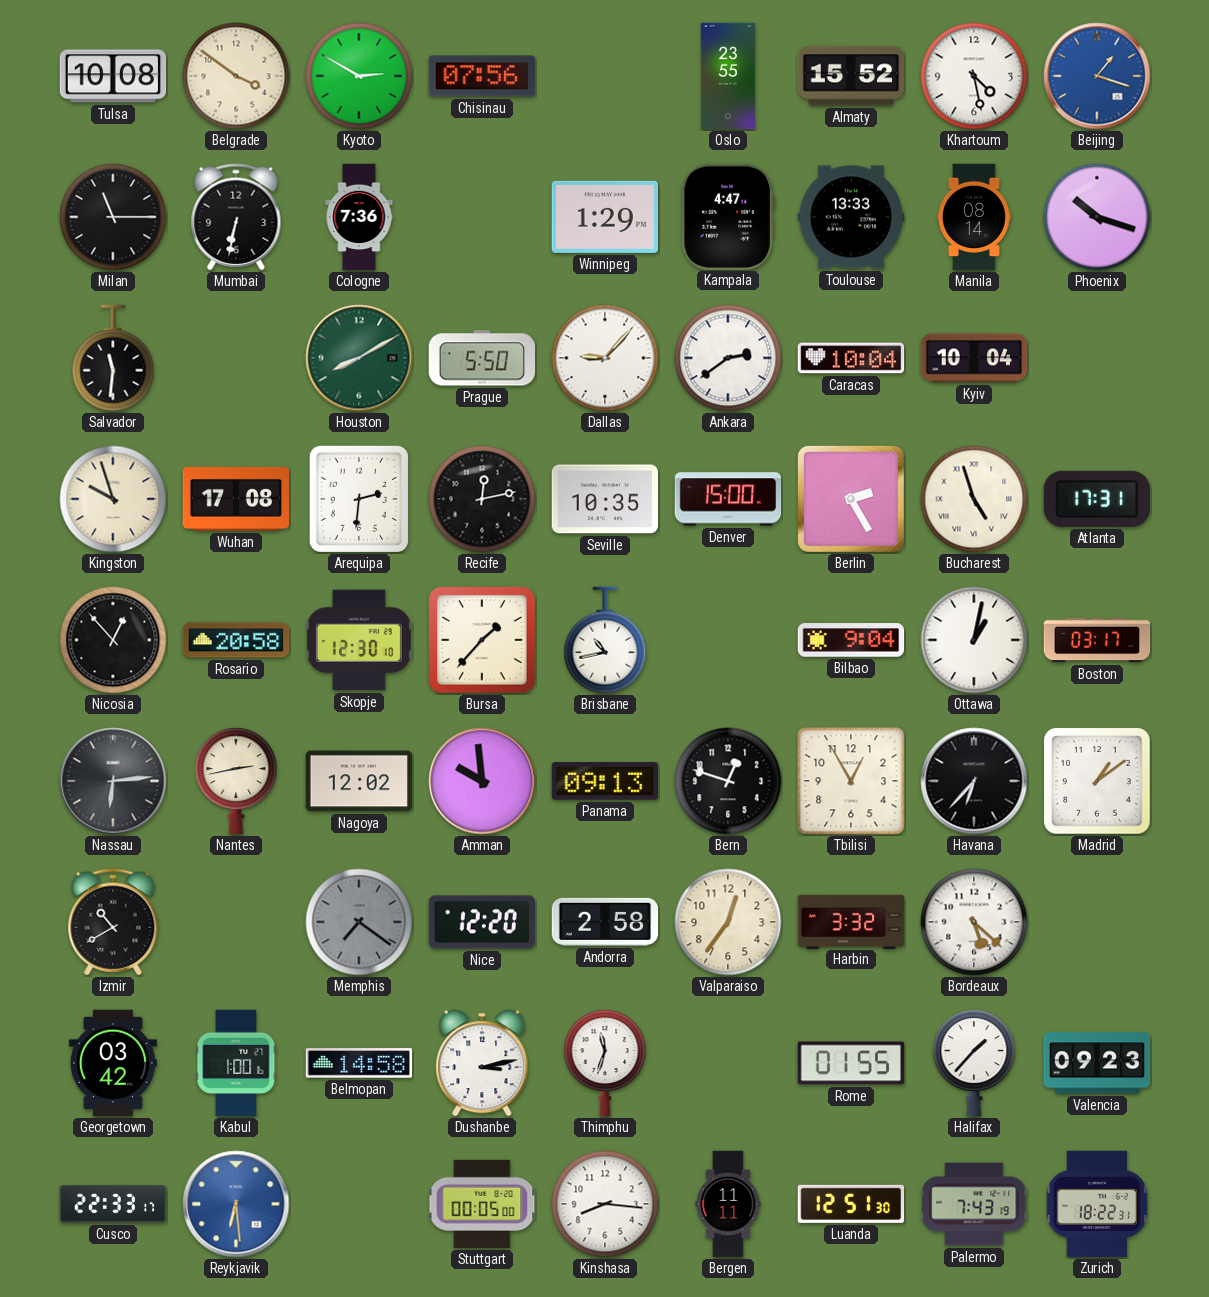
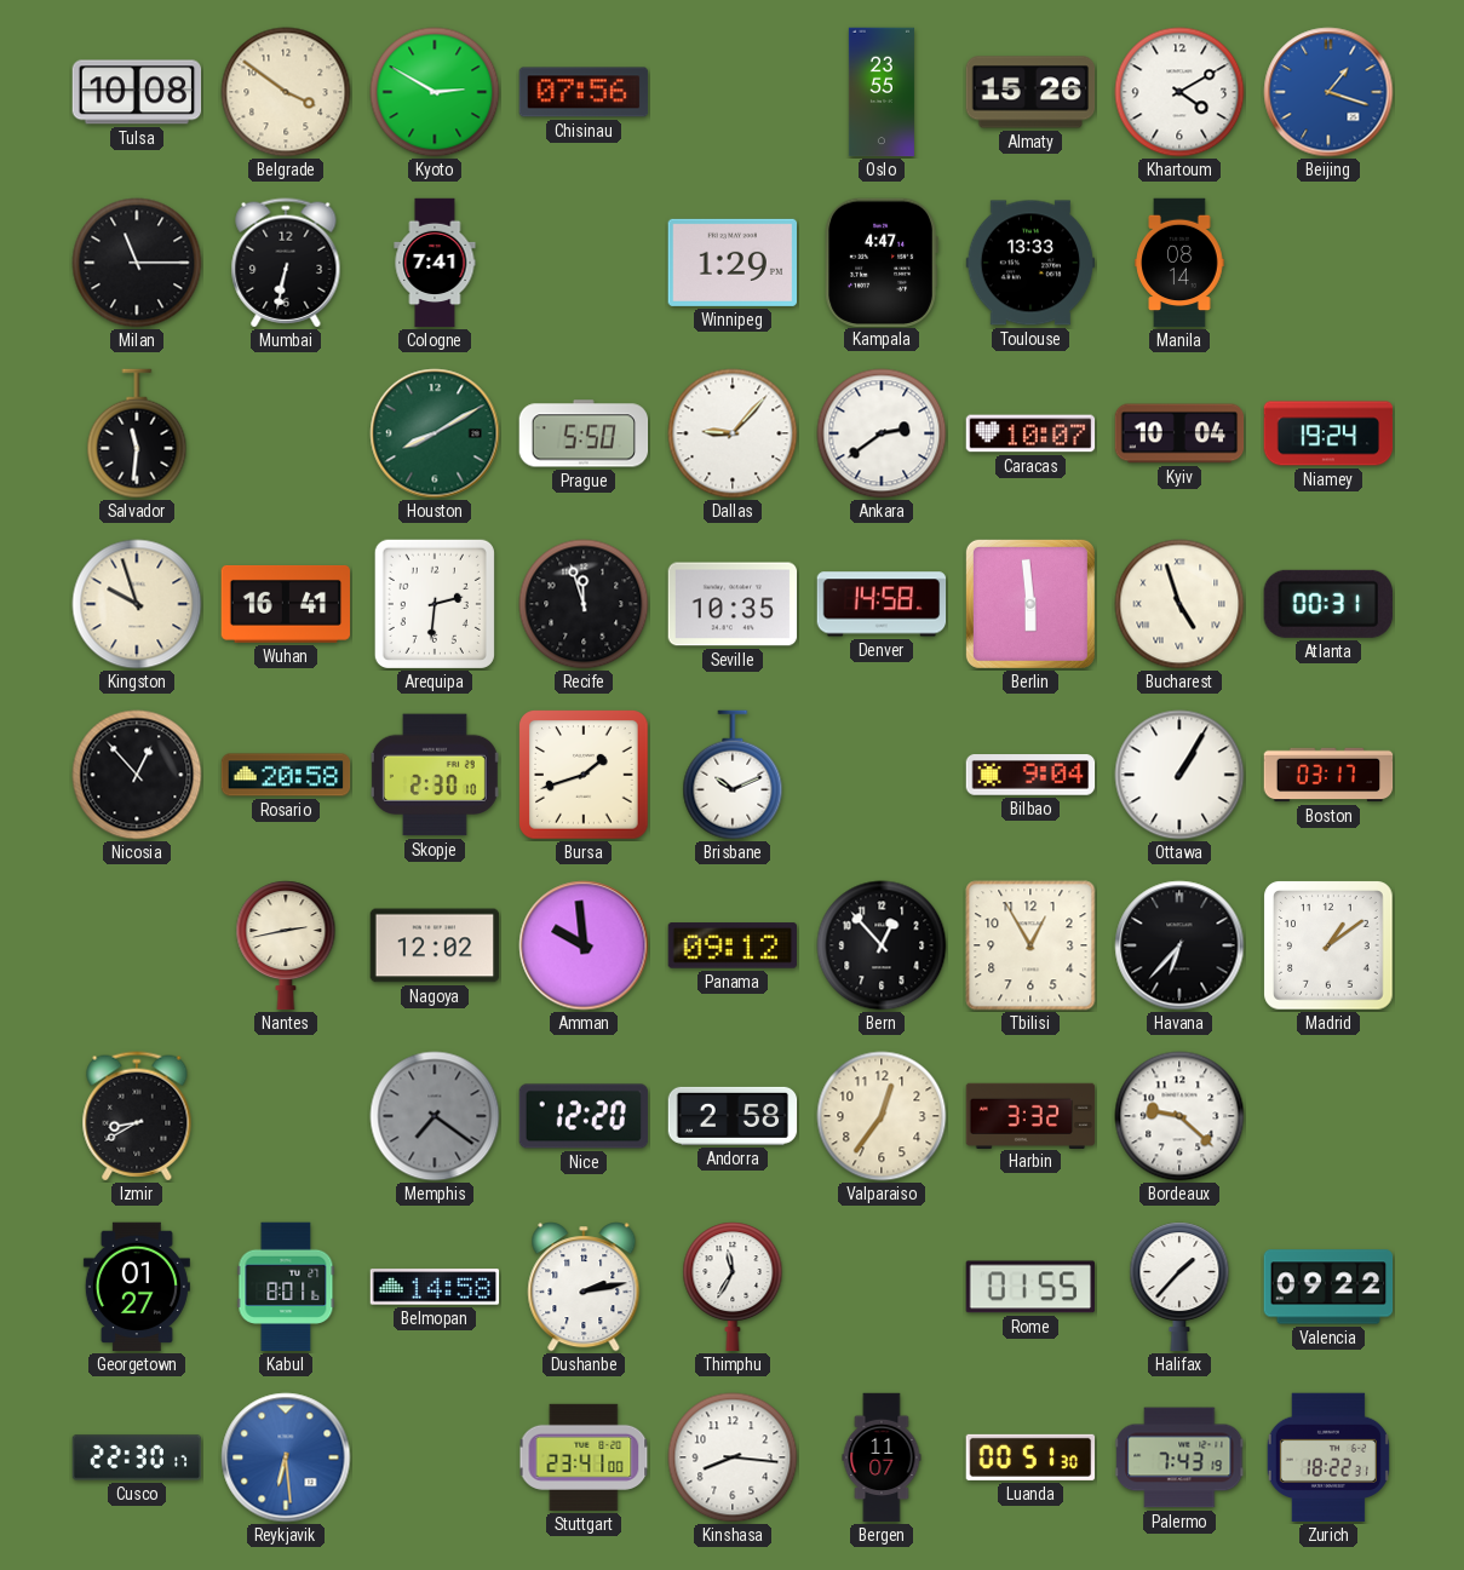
Almaty: 15:52 -> 15:26 (1030, 92)
Khartoum: 4:28 -> 4:10 (1179, 92)
Cologne: 7:36 -> 7:41 (435, 263)
Phoenix: 10:18 -> none (1097, 217)
Caracas: 10:04 -> 10:07 (1030, 433)
Niamey: none -> 19:24 (1328, 433)
Wuhan: 17:08 -> 16:41 (286, 604)
Recife: 12:13 -> 11:57 (584, 604)
Denver: 15:00 -> 14:58 (882, 604)
Berlin: 2:25 -> 5:59 (1030, 604)
Atlanta: 17:31 -> 00:31 (1328, 604)
Skopje: 12:30 -> 2:30 (435, 775)
Bursa: 1:37 -> 1:42 (584, 775)
Brisbane: 10:43 -> 10:11 (733, 775)
Ottawa: 1:02 -> 1:05 (1179, 775)
Nassau: 6:14 -> none (113, 781)
Panama: 09:13 -> 09:12 (733, 945)
Bern: 12:48 -> 12:53 (882, 945)
Izmir: 10:40 -> 8:40 (137, 1116)
Bordeaux: 5:22 -> 9:22 (1179, 1116)
Georgetown: 03:42 -> 01:27 (137, 1287)
Kabul: 1:00 -> 8:01 (286, 1287)
Dushanbe: 3:13 -> 2:13 (584, 1287)
Thimphu: 11:33 -> 11:35 (733, 1287)
Valencia: 09:23 -> 09:22 (1328, 1287)
Cusco: 22:33 -> 22:30 (137, 1457)
Stuttgart: 00:05 -> 23:41 (584, 1457)
Bergen: 11:11 -> 11:07 (882, 1457)
Luanda: 12:51 -> 00:51 (1030, 1457)
